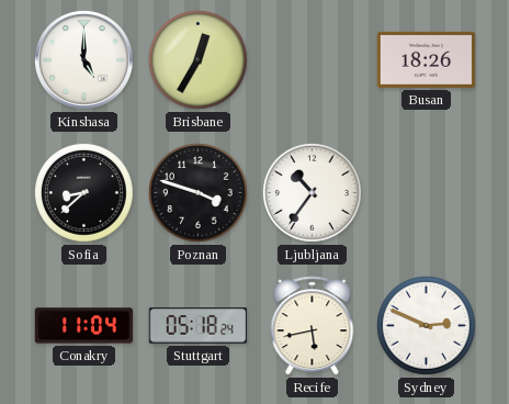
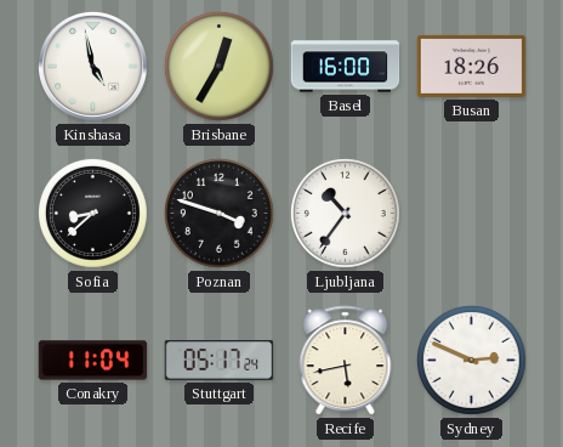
Kinshasa: 5:00 -> 4:58 (92, 66)
Basel: none -> 16:00 (346, 67)
Stuttgart: 05:18 -> 05:17 (220, 361)
